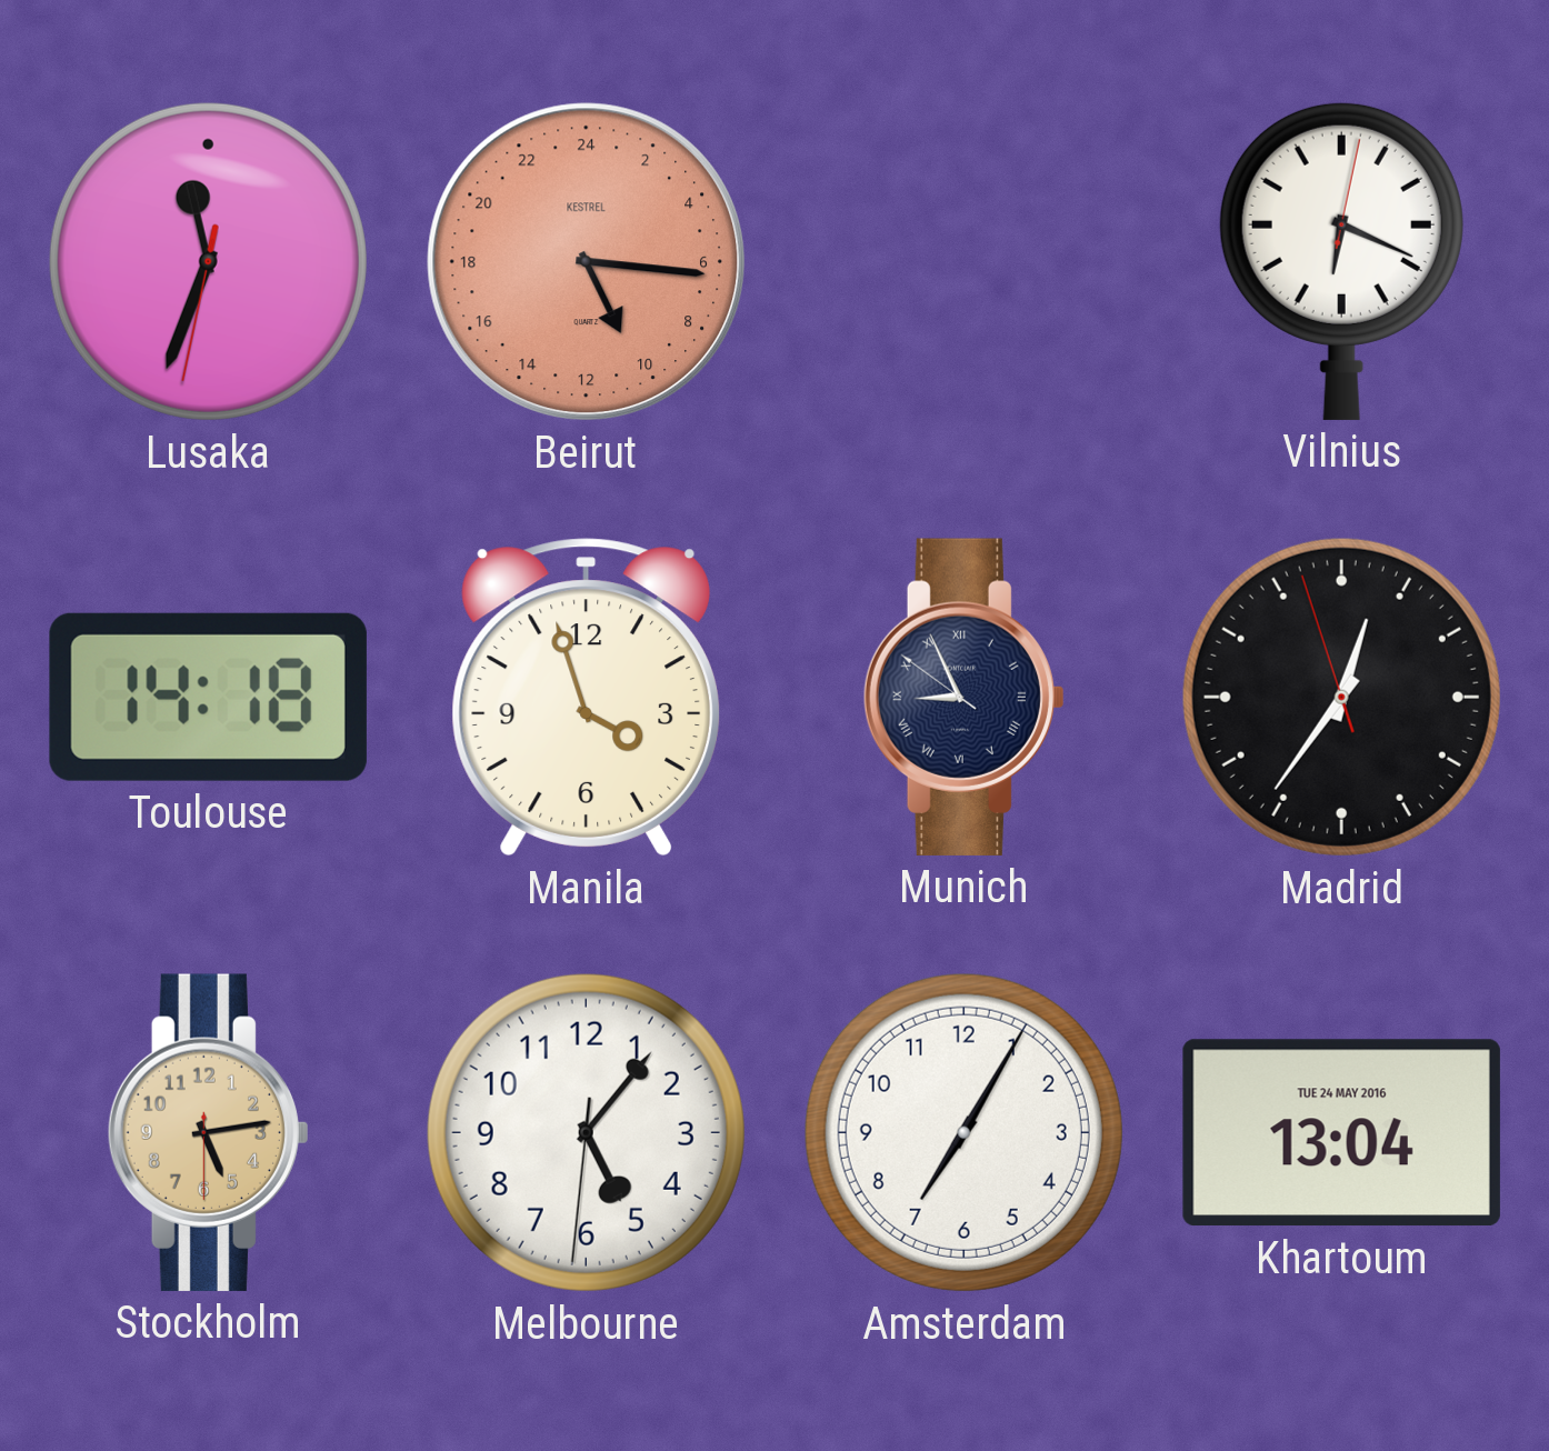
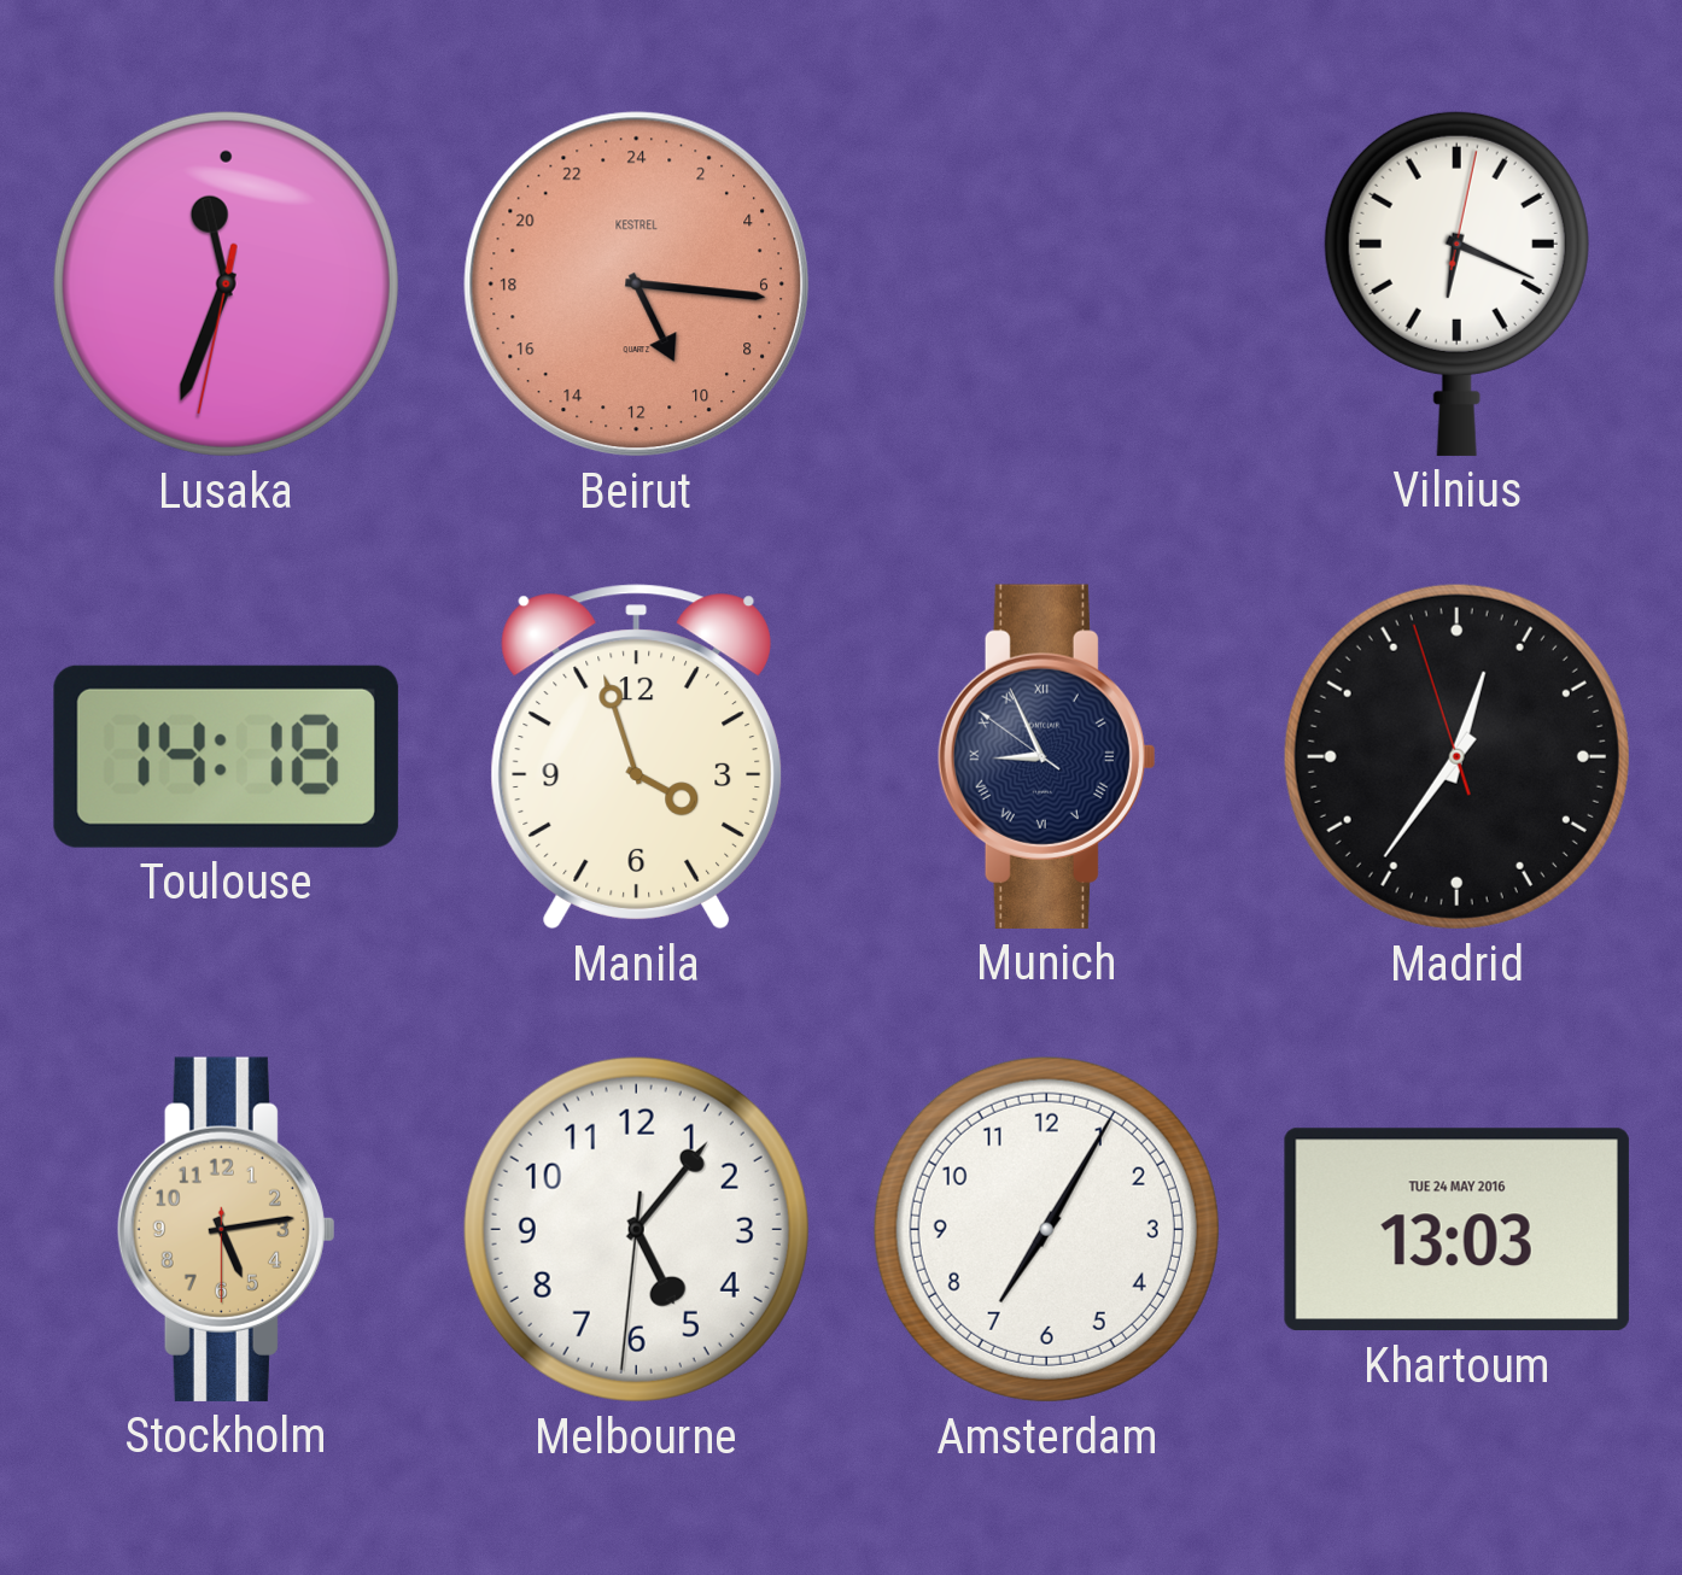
Khartoum: 13:04 -> 13:03 (1456, 1230)
